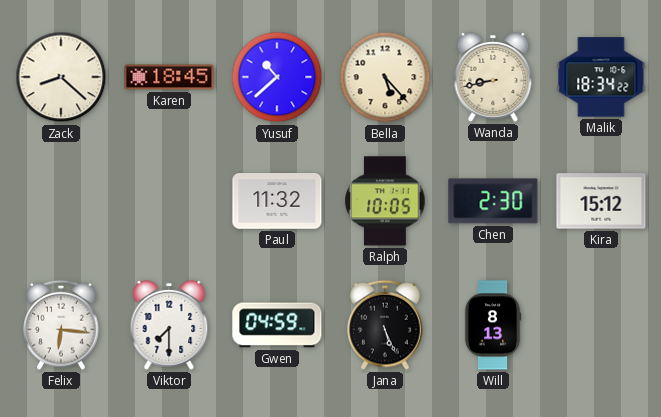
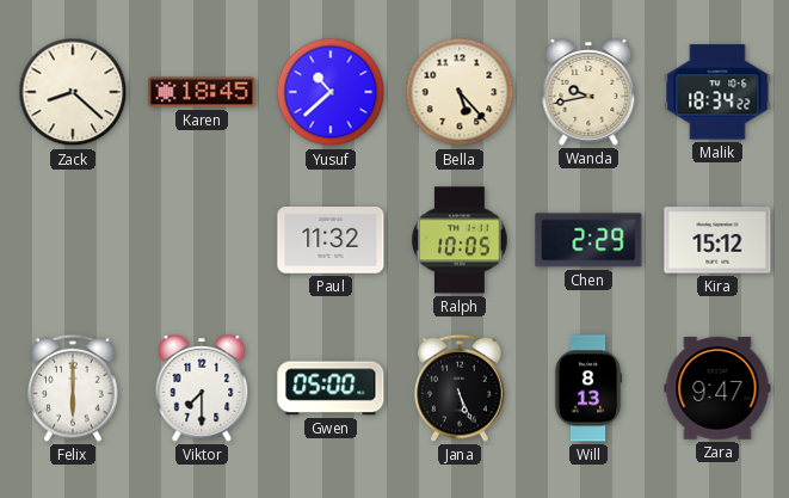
Wanda: 8:43 -> 9:43 (588, 92)
Chen: 2:30 -> 2:29 (588, 240)
Felix: 6:16 -> 6:00 (73, 388)
Gwen: 04:59 -> 05:00 (331, 388)
Zara: none -> 9:47 (717, 388)
